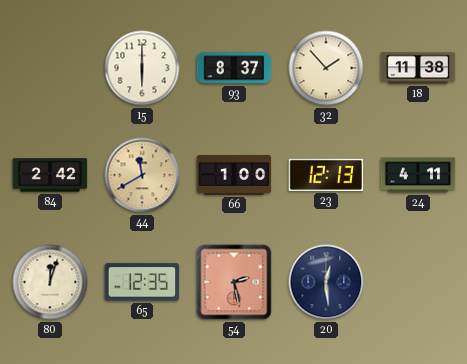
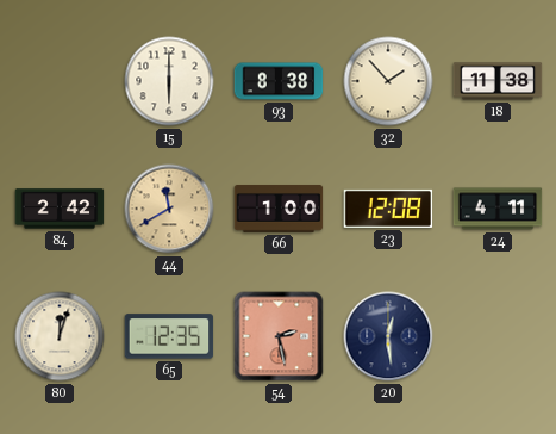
93: 8:37 -> 8:38 (279, 81)
23: 12:13 -> 12:08 (388, 209)
